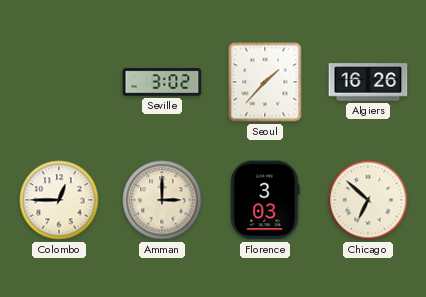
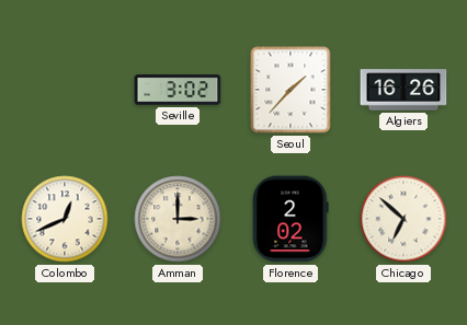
Colombo: 12:45 -> 12:41 (65, 219)
Florence: 3:03 -> 2:02 (291, 219)
